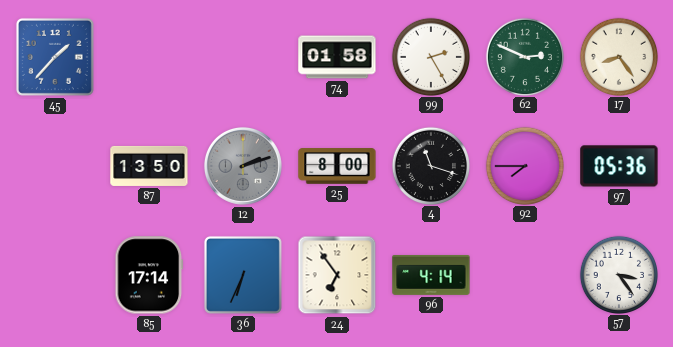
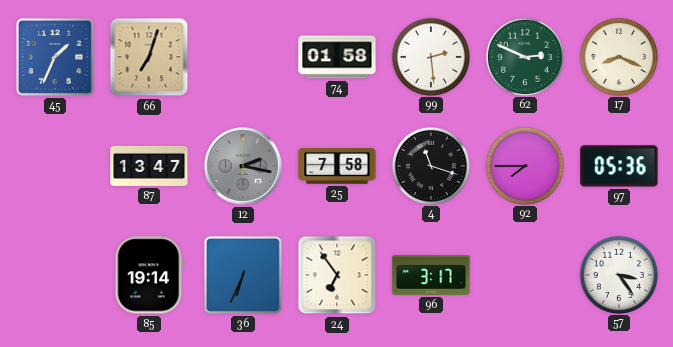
45: 1:37 -> 1:34 (55, 57)
66: none -> 7:03 (149, 57)
99: 2:25 -> 2:29 (430, 56)
17: 8:24 -> 8:19 (618, 56)
87: 13:50 -> 13:47 (149, 166)
12: 2:12 -> 2:17 (243, 166)
25: 8:00 -> 7:58 (337, 166)
85: 17:14 -> 19:14 (149, 275)
96: 4:14 -> 3:17 (431, 275)
